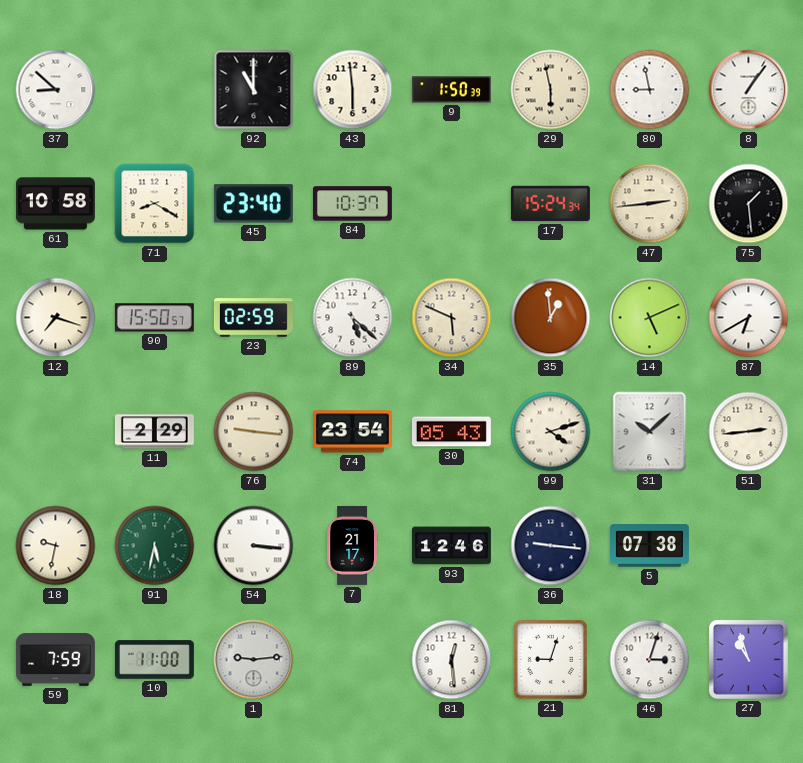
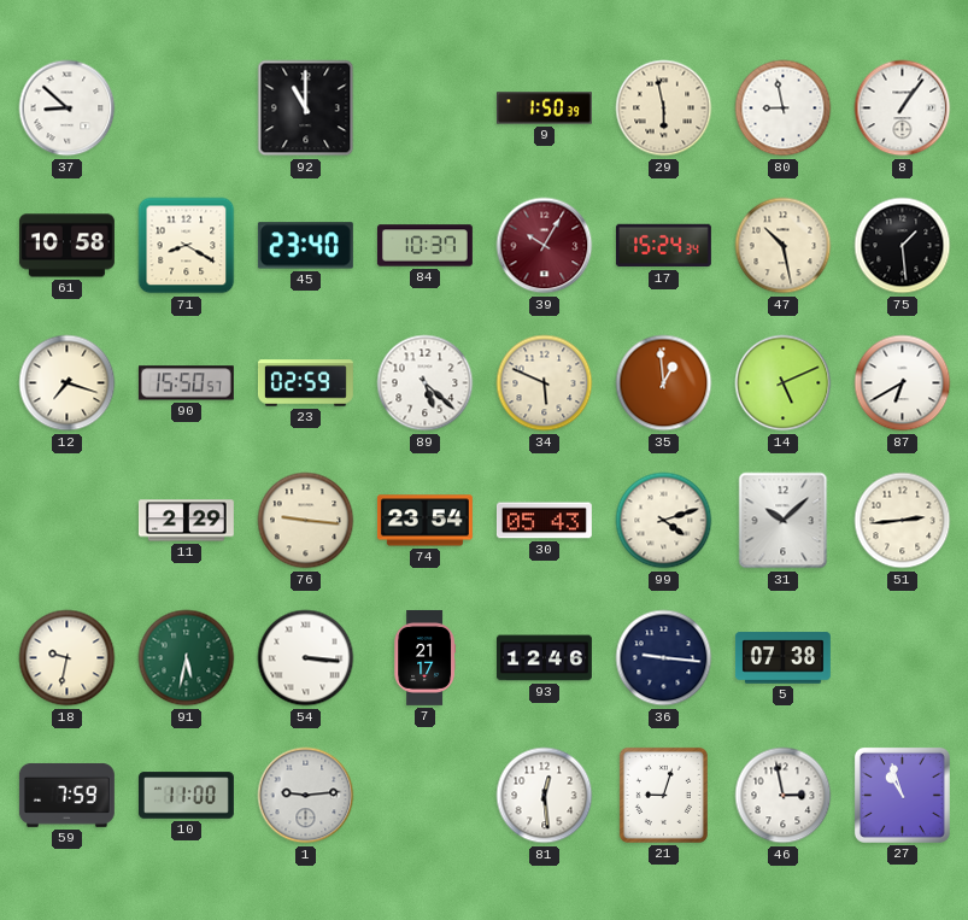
43: 5:59 -> none (353, 90)
39: none -> 10:05 (545, 246)
47: 2:44 -> 10:28 (784, 246)
46: 3:03 -> 2:58 (784, 796)
